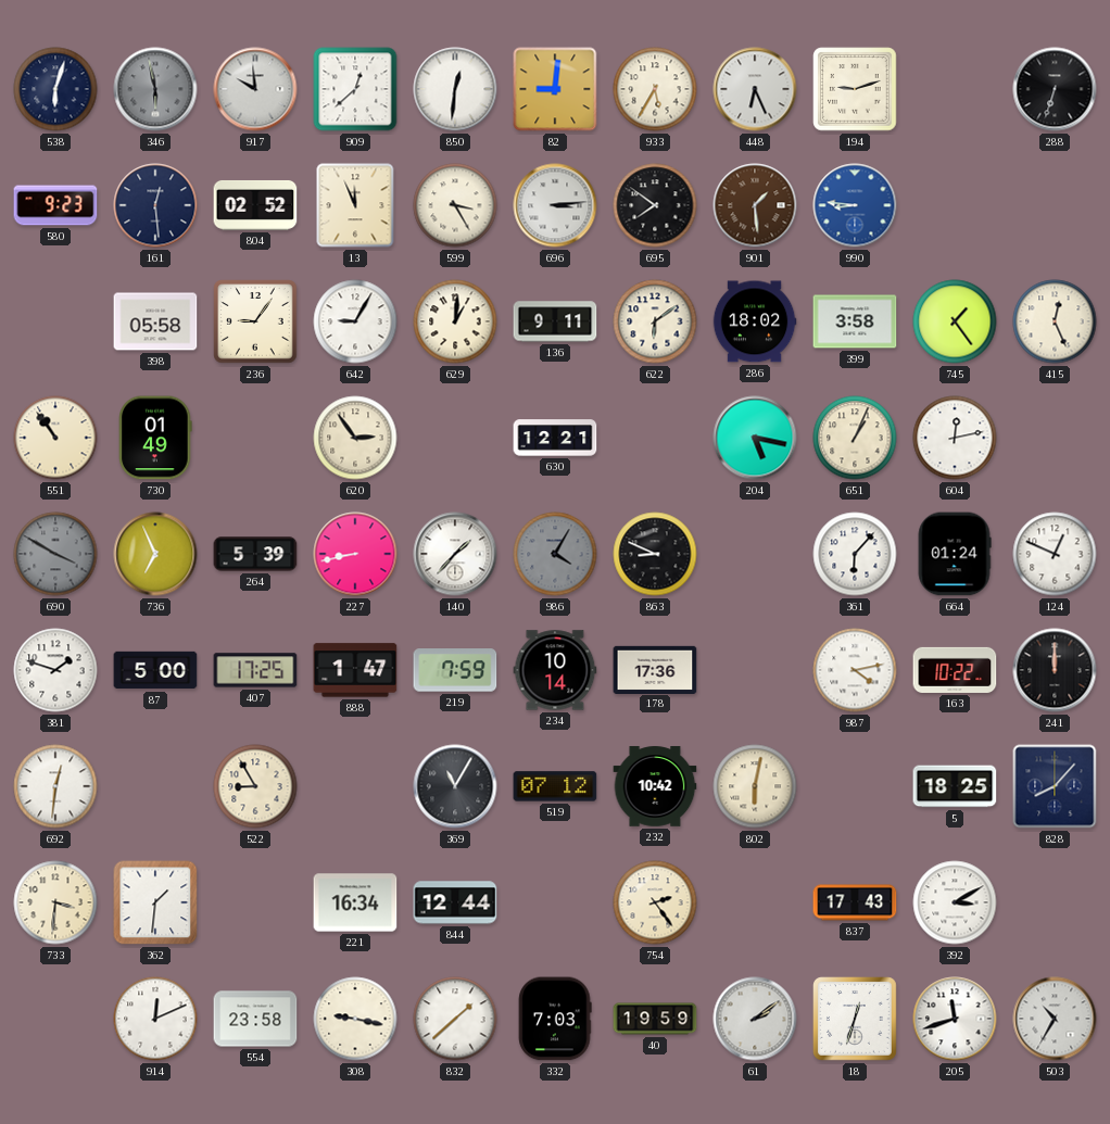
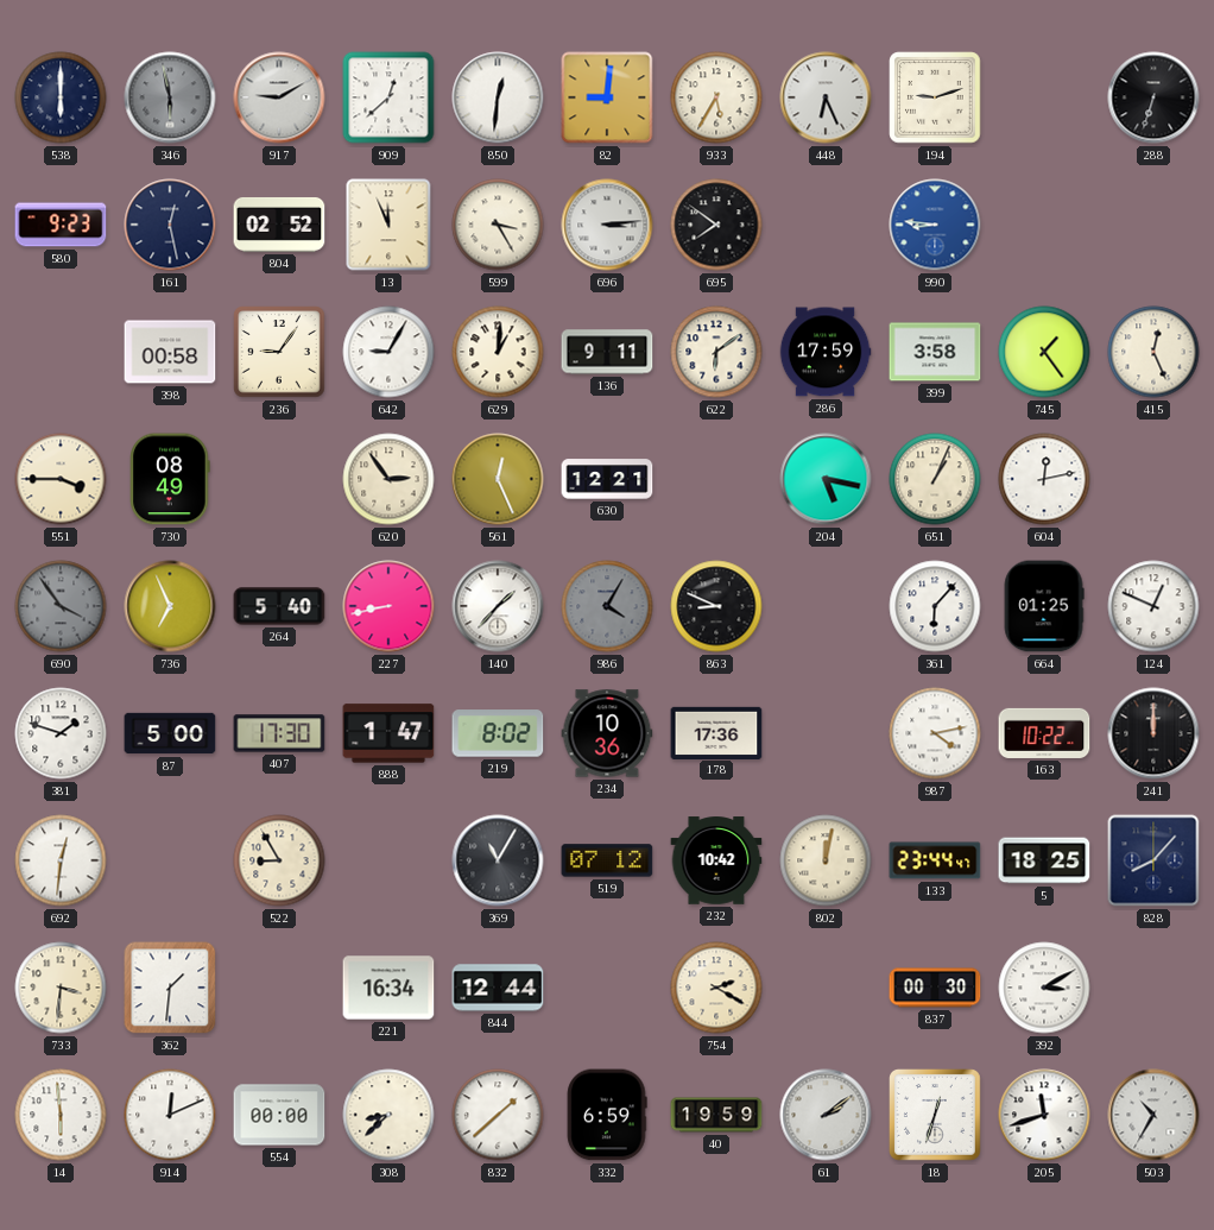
538: 6:03 -> 6:00 (61, 97)
917: 9:59 -> 9:10 (279, 97)
161: 12:29 -> 12:28 (170, 225)
901: 1:29 -> none (755, 205)
398: 05:58 -> 00:58 (170, 352)
286: 18:02 -> 17:59 (826, 352)
551: 10:54 -> 3:45 (61, 479)
730: 01:49 -> 08:49 (170, 479)
561: none -> 12:26 (498, 479)
690: 3:50 -> 3:54 (61, 606)
264: 5:39 -> 5:40 (279, 606)
664: 01:24 -> 01:25 (1044, 606)
407: 17:25 -> 17:30 (279, 733)
219: 7:59 -> 8:02 (498, 733)
234: 10:14 -> 10:36 (607, 733)
802: 6:02 -> 12:02 (826, 860)
133: none -> 23:44 (935, 860)
754: 2:24 -> 2:20 (716, 988)
837: 17:43 -> 00:30 (935, 988)
14: none -> 5:59 (61, 1115)
554: 23:58 -> 00:00 (279, 1115)
308: 9:17 -> 8:38 (388, 1115)
332: 7:03 -> 6:59 (607, 1115)
